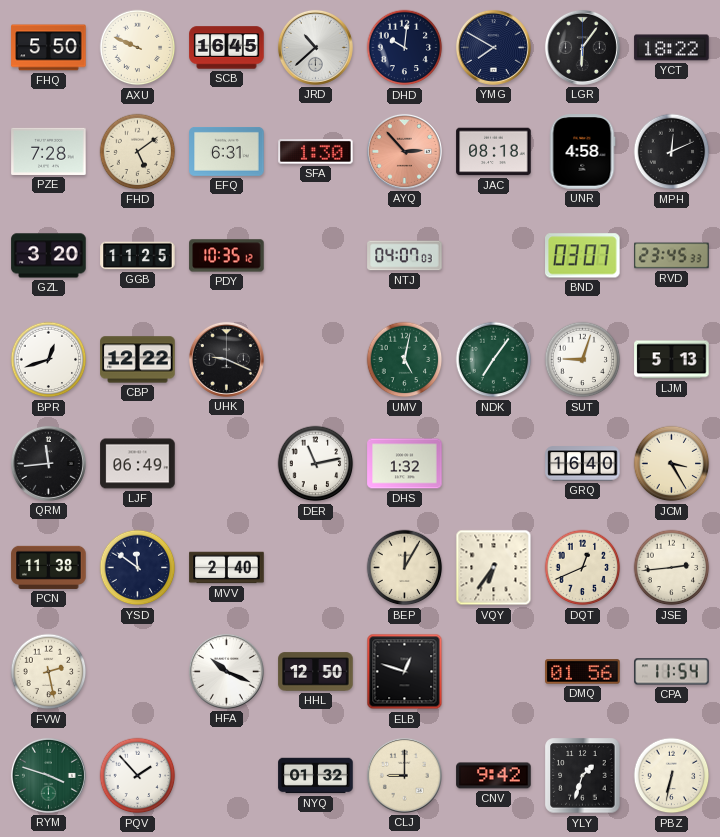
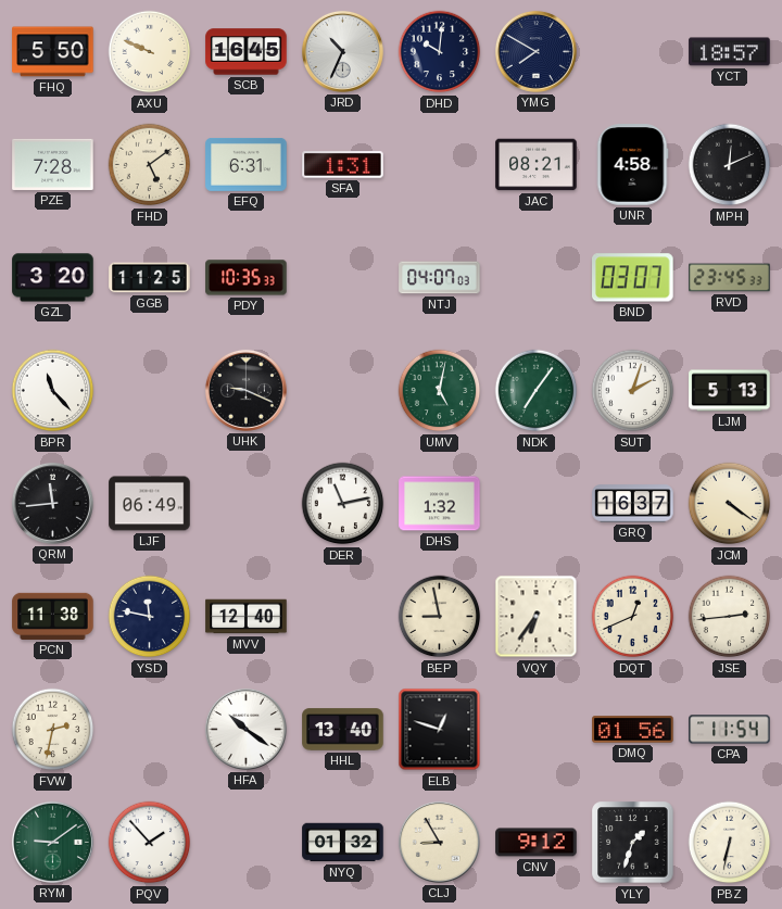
JRD: 10:38 -> 10:34 (342, 51)
LGR: 6:06 -> none (582, 47)
YCT: 18:22 -> 18:57 (730, 52)
SFA: 1:30 -> 1:31 (343, 165)
AYQ: 2:53 -> none (404, 151)
JAC: 08:18 -> 08:21 (537, 165)
PDY: 10:35:12 -> 10:35:33 (247, 278)
BPR: 12:42 -> 11:23 (53, 391)
CBP: 12:22 -> none (138, 360)
SUT: 9:03 -> 2:03 (633, 391)
GRQ: 16:40 -> 16:37 (633, 504)
JCM: 3:25 -> 4:21 (730, 504)
YSD: 11:51 -> 11:47 (150, 617)
MVV: 2:40 -> 12:40 (247, 617)
BEP: 12:05 -> 8:58 (440, 617)
FVW: 2:28 -> 2:32 (53, 730)
HFA: 10:19 -> 10:21 (245, 729)
HHL: 12:50 -> 13:40 (343, 730)
RYM: 3:48 -> 9:09 (52, 842)
CLJ: 9:00 -> 8:55 (439, 842)
CNV: 9:42 -> 9:12 (537, 843)
